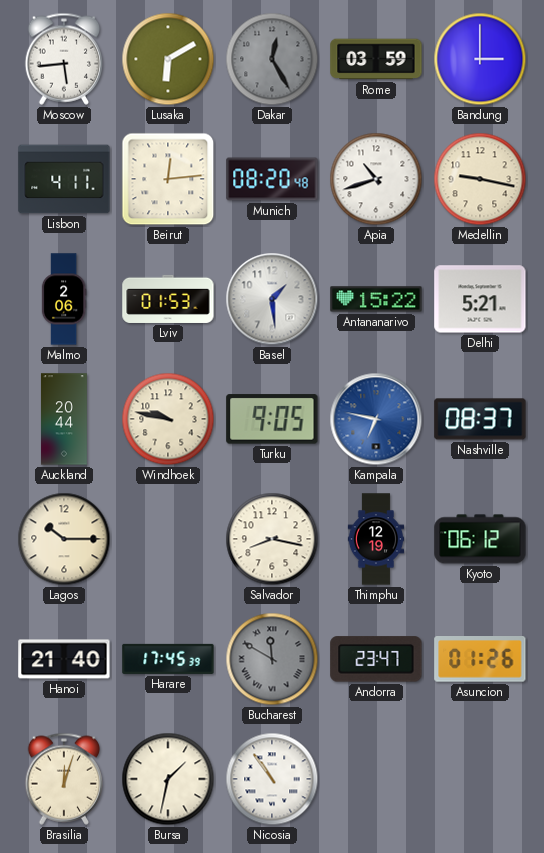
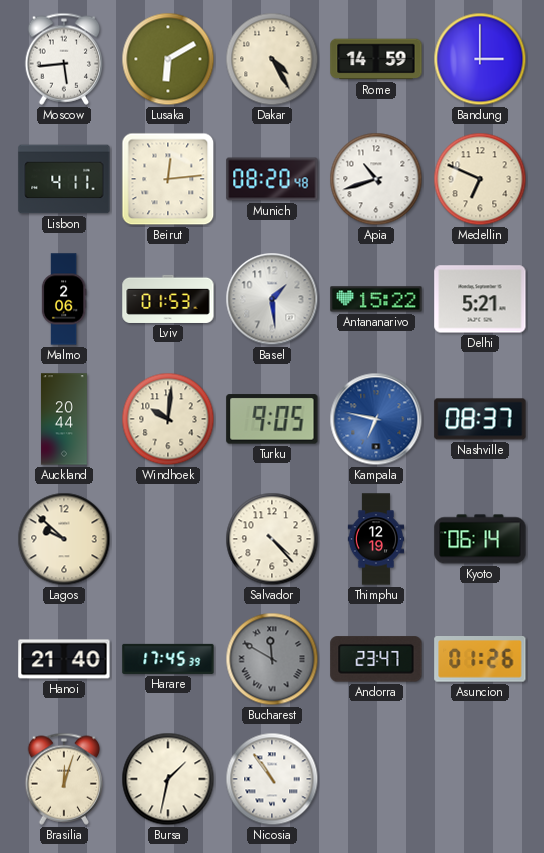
Dakar: 12:25 -> 4:25 (272, 59)
Dakar dial: grey -> cream (272, 59)
Rome: 03:59 -> 14:59 (376, 59)
Medellin: 9:17 -> 6:49 (480, 179)
Windhoek: 9:47 -> 10:01 (168, 419)
Lagos: 10:15 -> 9:52 (64, 539)
Salvador: 8:17 -> 4:23 (272, 539)
Kyoto: 06:12 -> 06:14 (480, 539)
